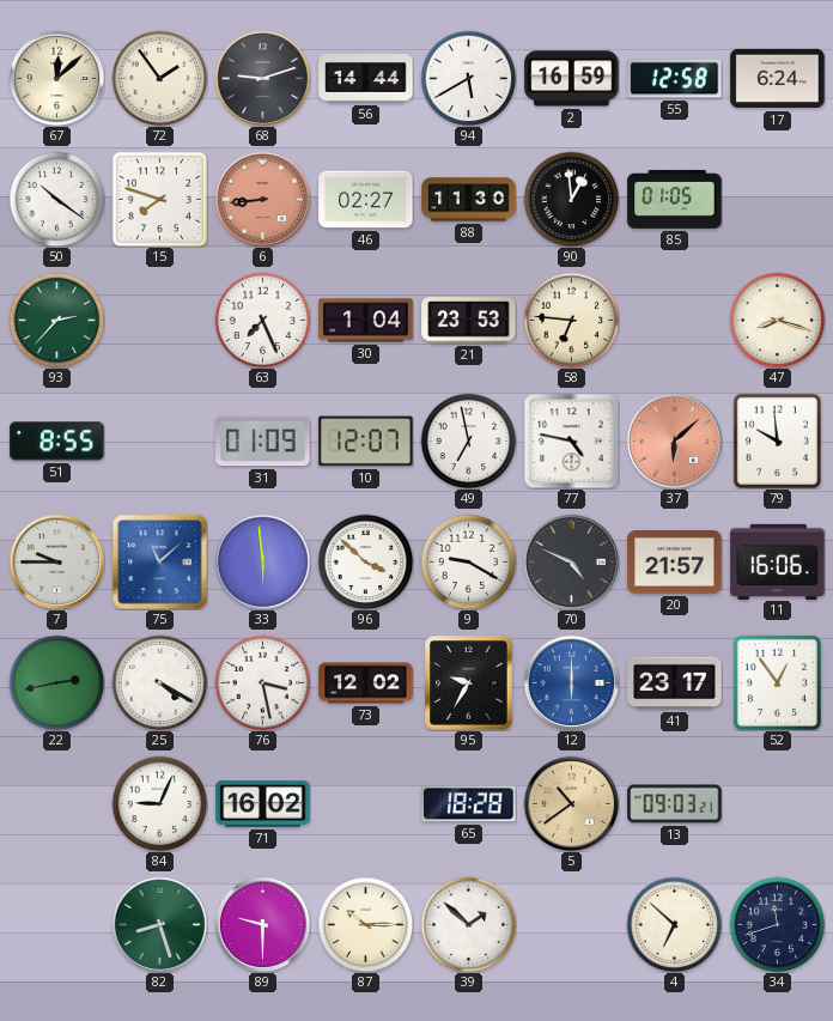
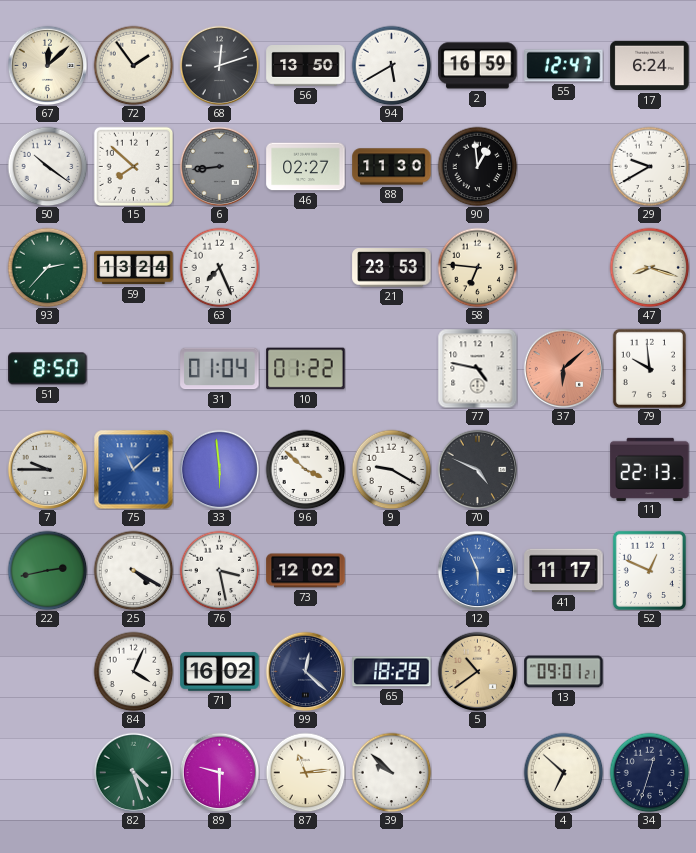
68: 9:12 -> 12:12 (219, 65)
56: 14:44 -> 13:50 (306, 66)
55: 12:58 -> 12:47 (564, 66)
15: 7:48 -> 7:52 (133, 166)
6 dial: salmon -> grey (219, 166)
85: 01:05 -> none (675, 200)
29: none -> 9:40 (649, 166)
59: none -> 13:24 (134, 268)
30: 1:04 -> none (366, 321)
51: 8:55 -> 8:50 (48, 369)
31: 01:09 -> 01:04 (220, 369)
10: 12:07 -> 01:22 (306, 369)
49: 6:58 -> none (468, 440)
20: 21:57 -> none (675, 563)
11: 16:06 -> 22:13 (650, 469)
95: 9:35 -> none (469, 683)
12: 6:00 -> 5:56 (477, 570)
41: 23:17 -> 11:17 (564, 571)
52: 12:54 -> 12:49 (649, 570)
84: 9:04 -> 4:04 (133, 671)
99: none -> 12:22 (305, 671)
13: 09:03 -> 09:01 (564, 672)
82: 8:27 -> 4:27 (133, 772)
87: 10:15 -> 11:14 (305, 772)
39: 1:52 -> 9:52 (391, 772)
34: 11:42 -> 12:33 (649, 772)
